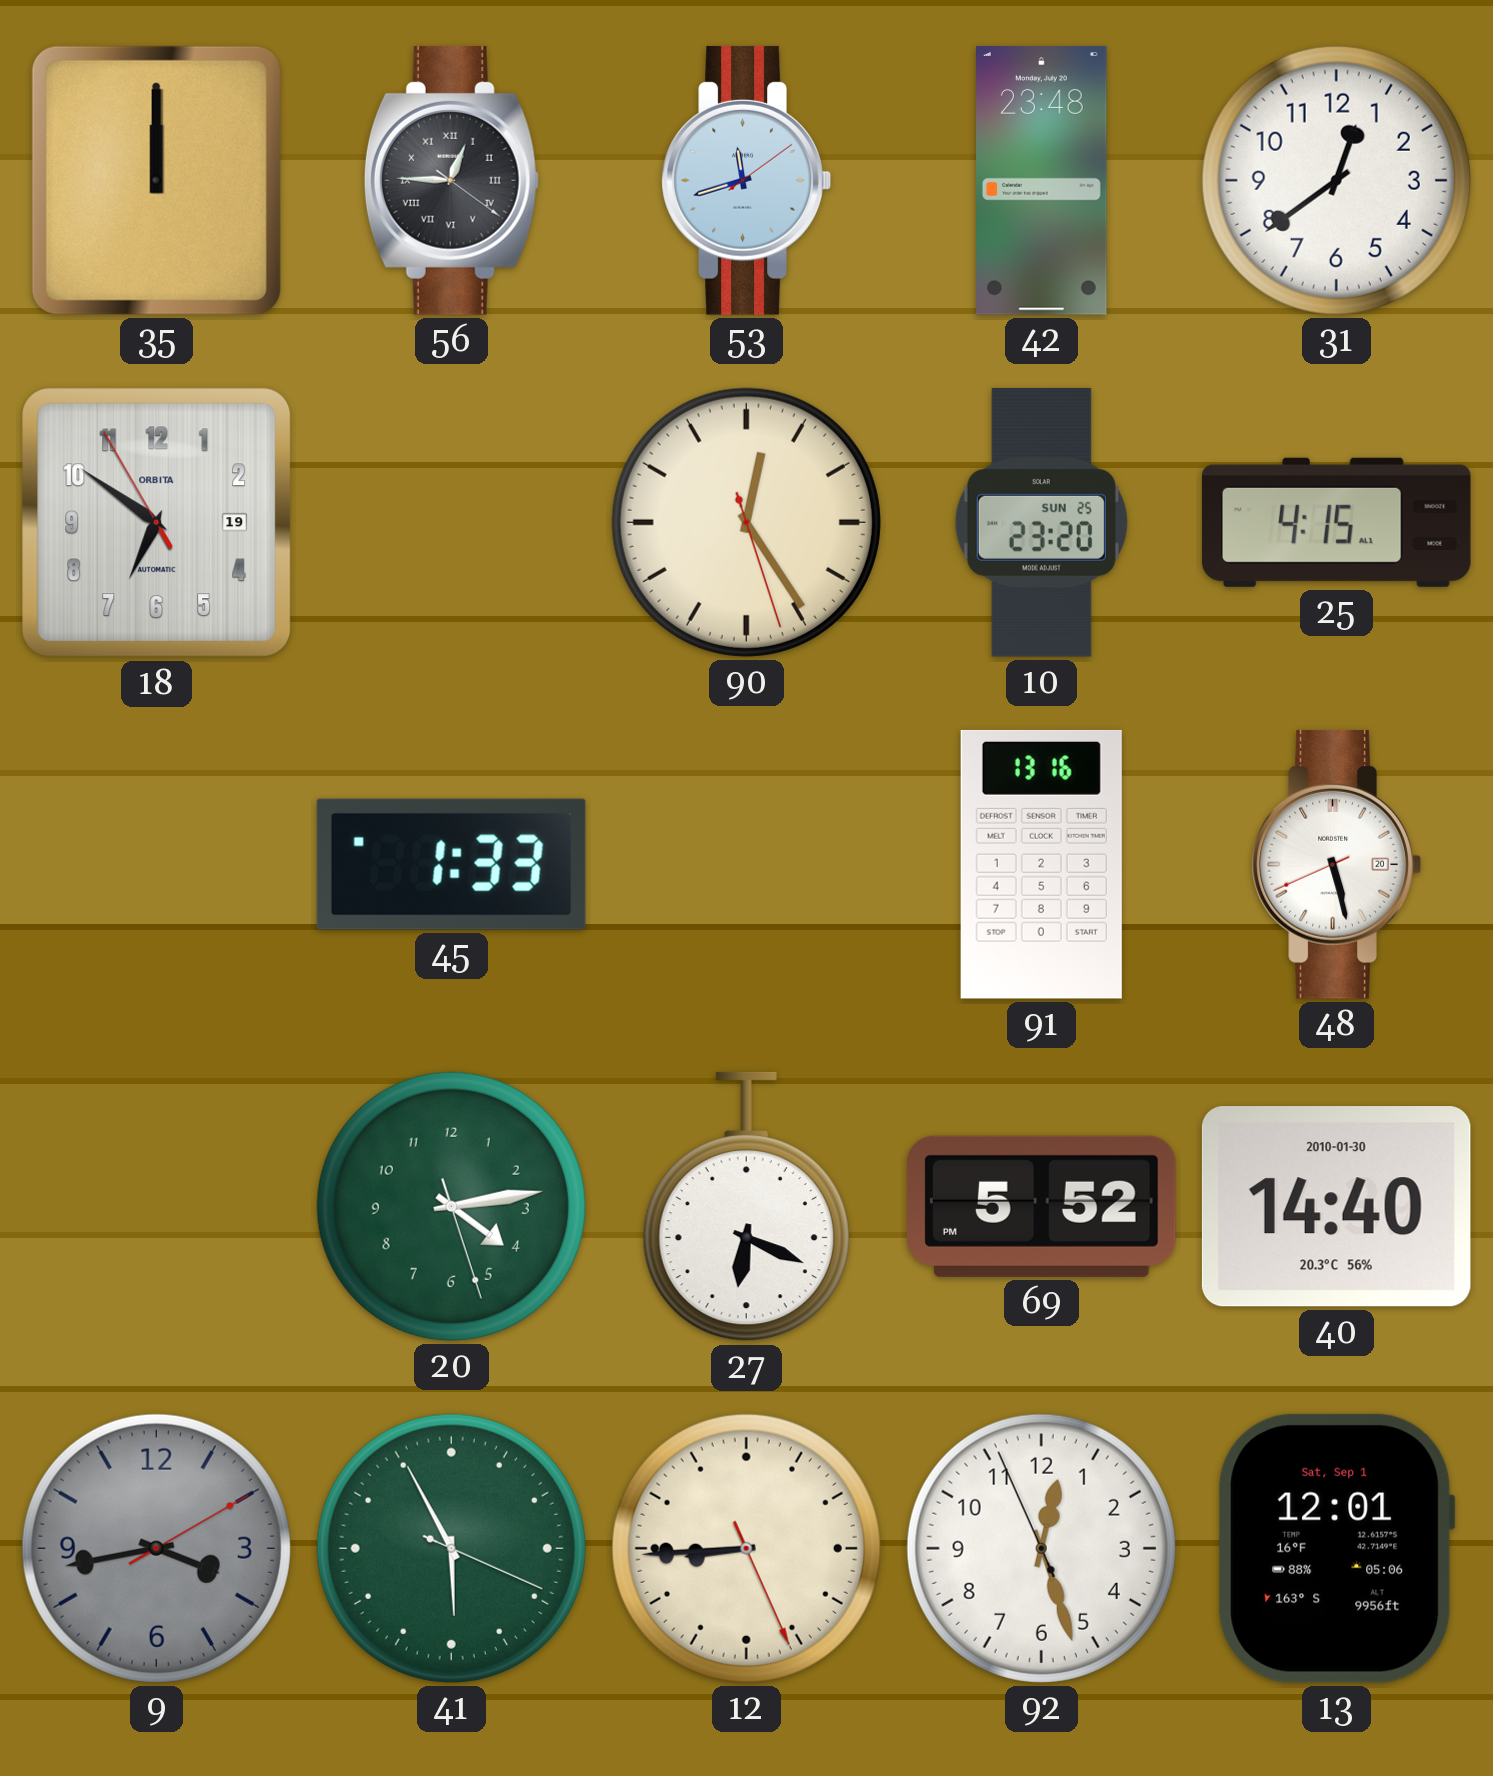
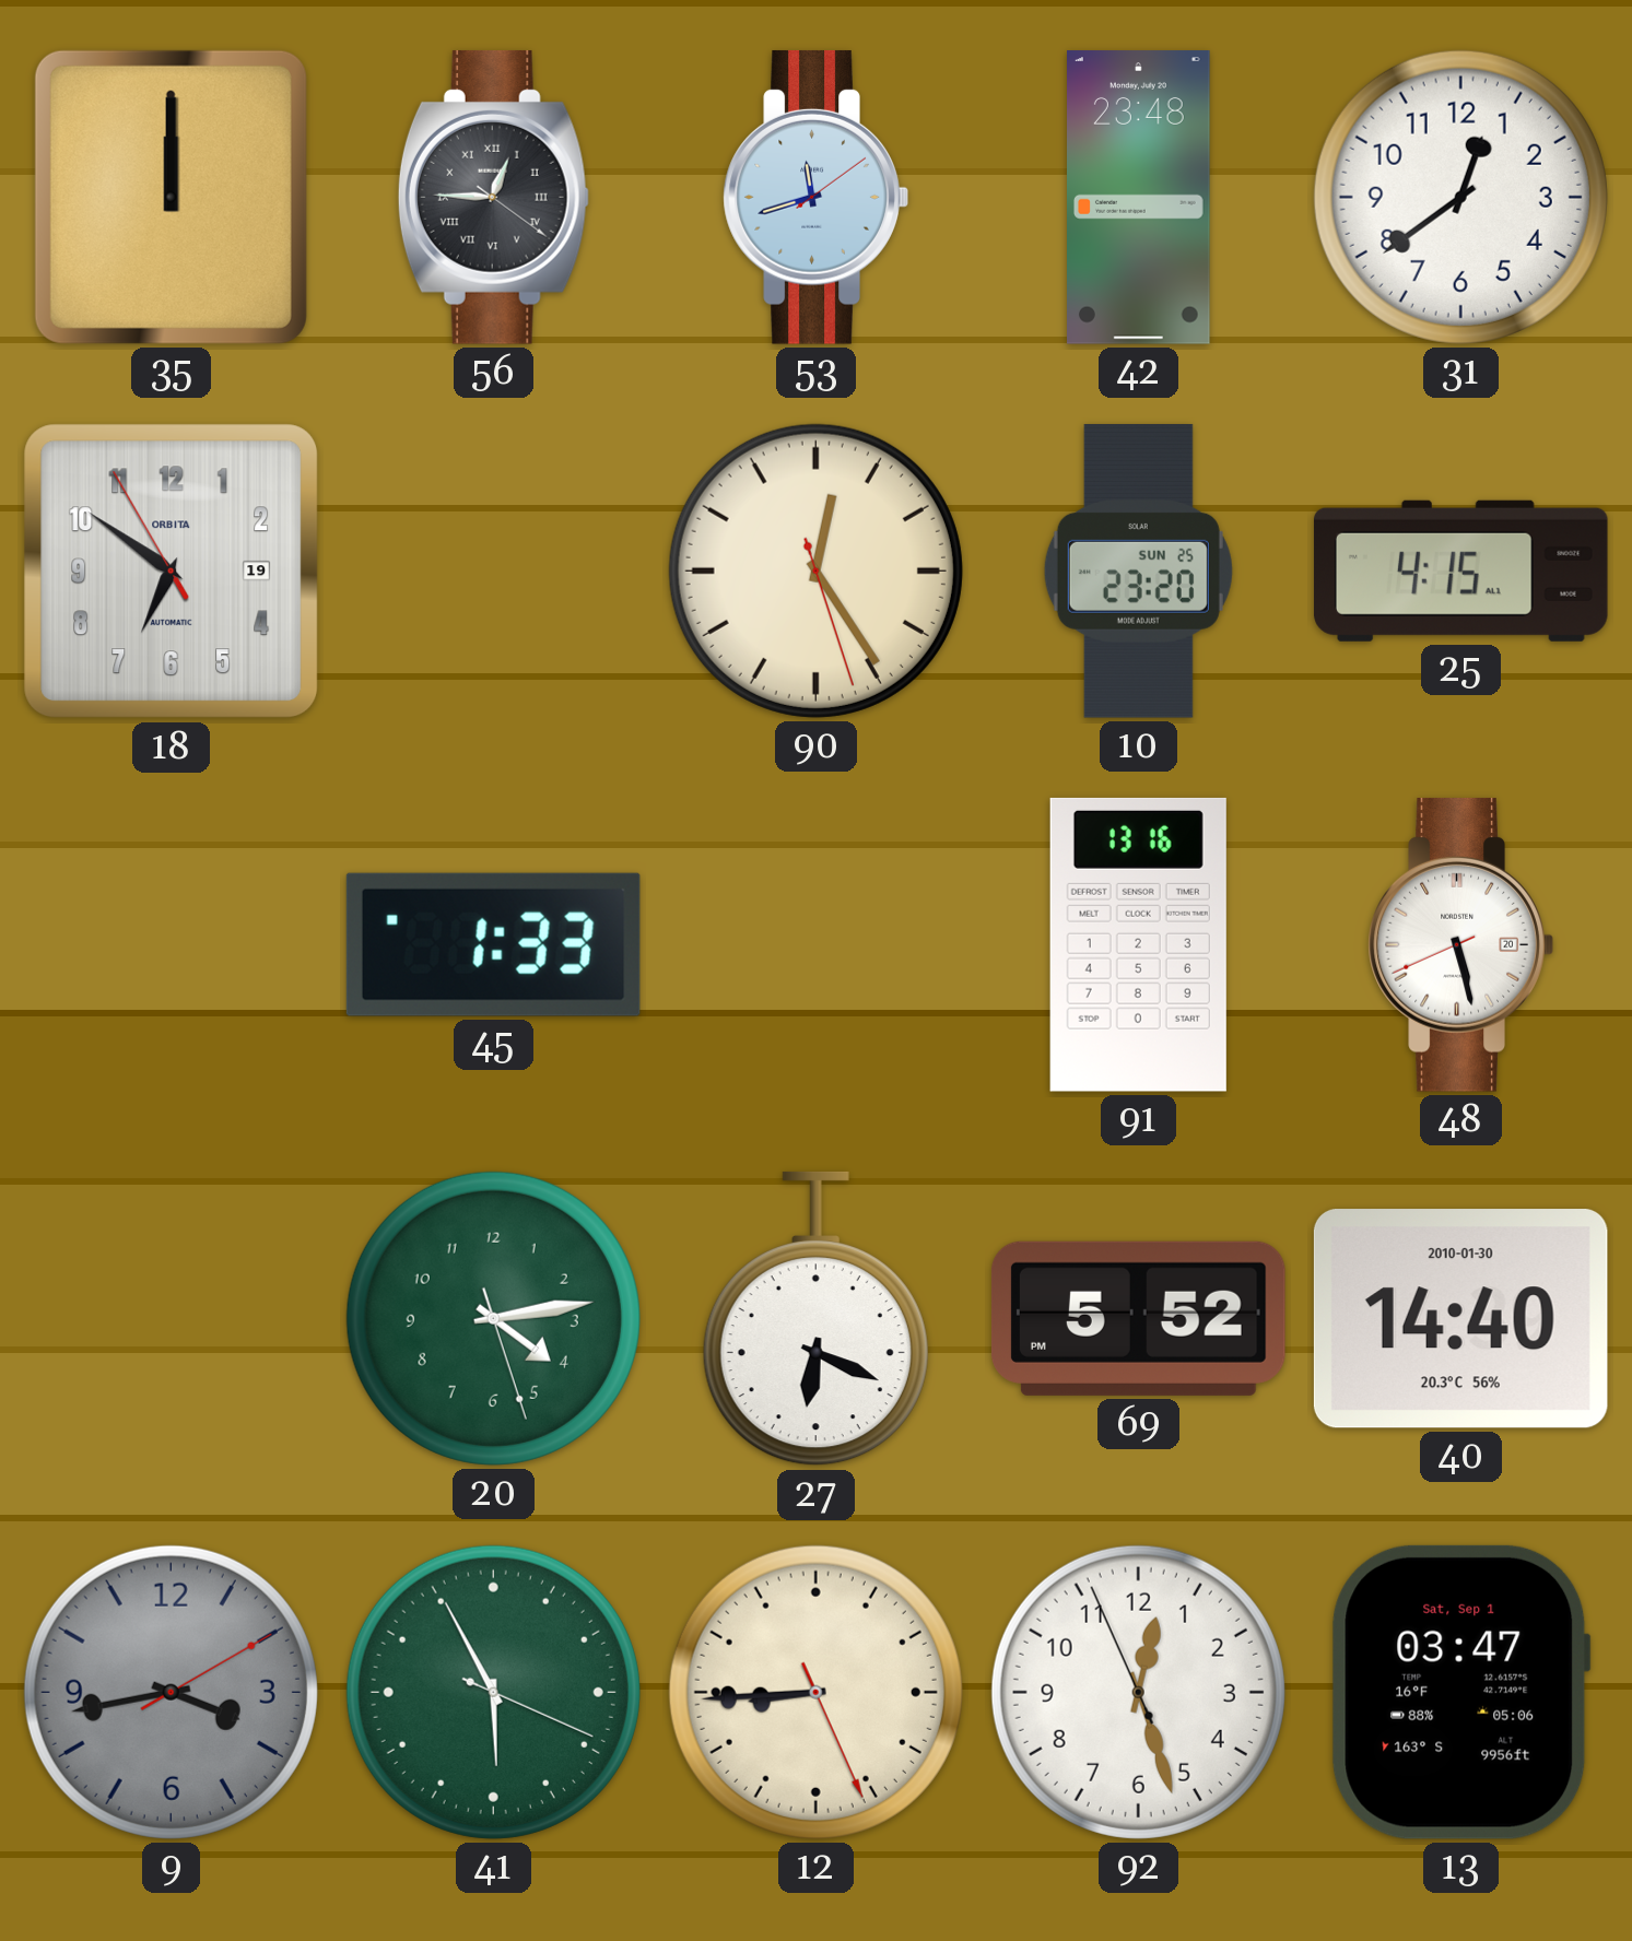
13: 12:01 -> 03:47 (1460, 1692)
